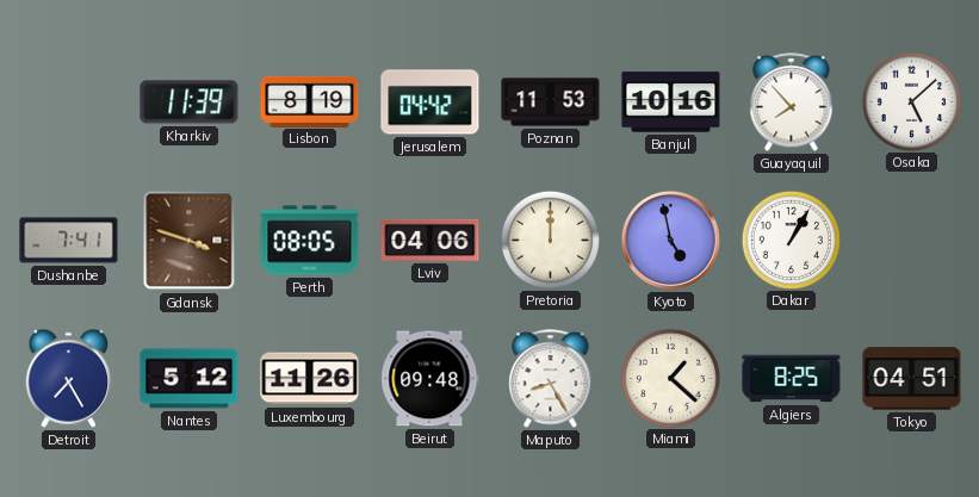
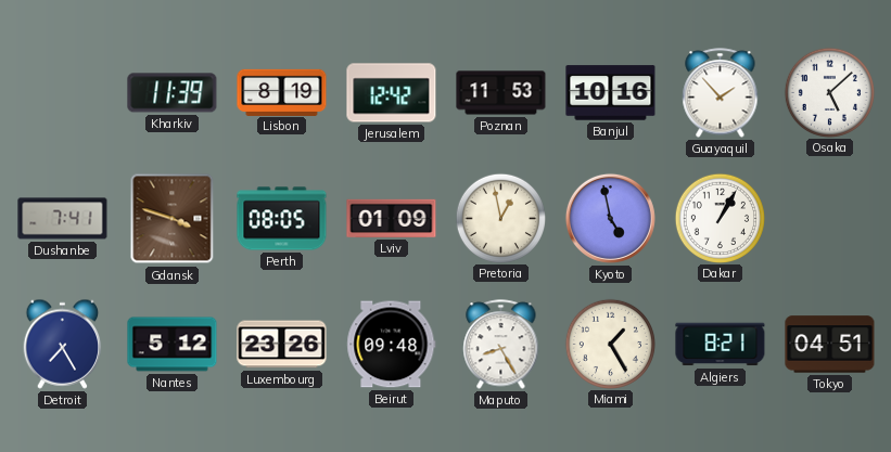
Jerusalem: 04:42 -> 12:42 (392, 93)
Guayaquil: 7:53 -> 1:53 (721, 93)
Lviv: 04:06 -> 01:09 (392, 218)
Pretoria: 12:00 -> 12:58 (500, 218)
Luxembourg: 11:26 -> 23:26 (282, 345)
Miami: 1:22 -> 1:25 (610, 344)
Algiers: 8:25 -> 8:21 (721, 345)
